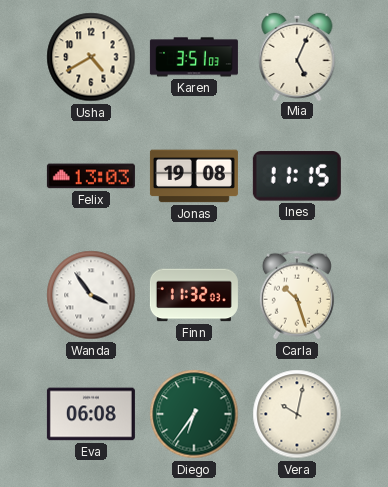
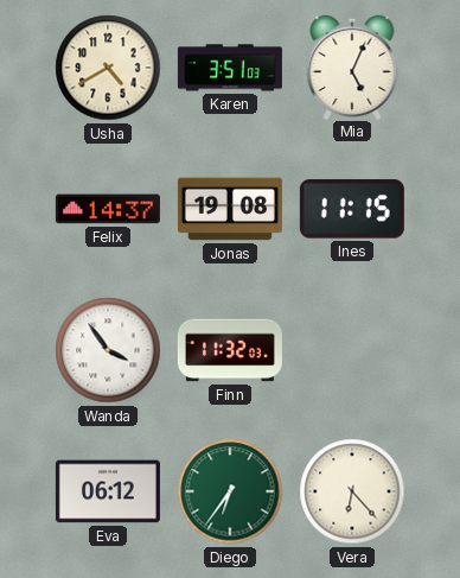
Felix: 13:03 -> 14:37 (108, 209)
Carla: 10:27 -> none (297, 295)
Eva: 06:08 -> 06:12 (108, 491)
Vera: 10:02 -> 6:23 (352, 491)
